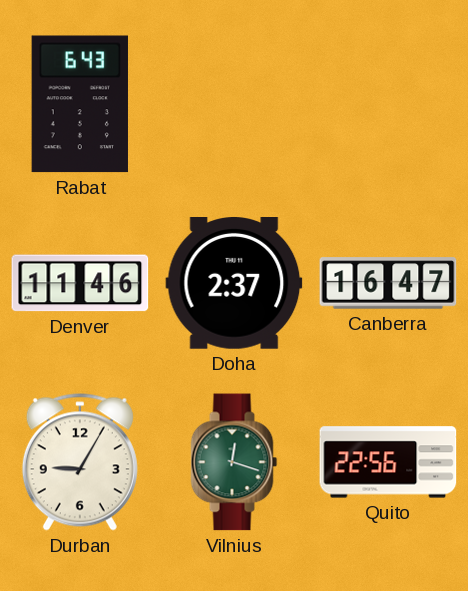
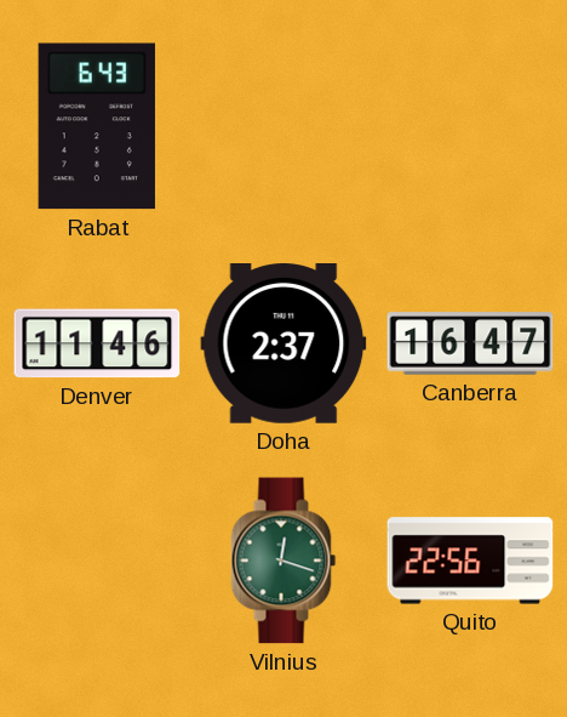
Durban: 9:05 -> none (80, 462)
